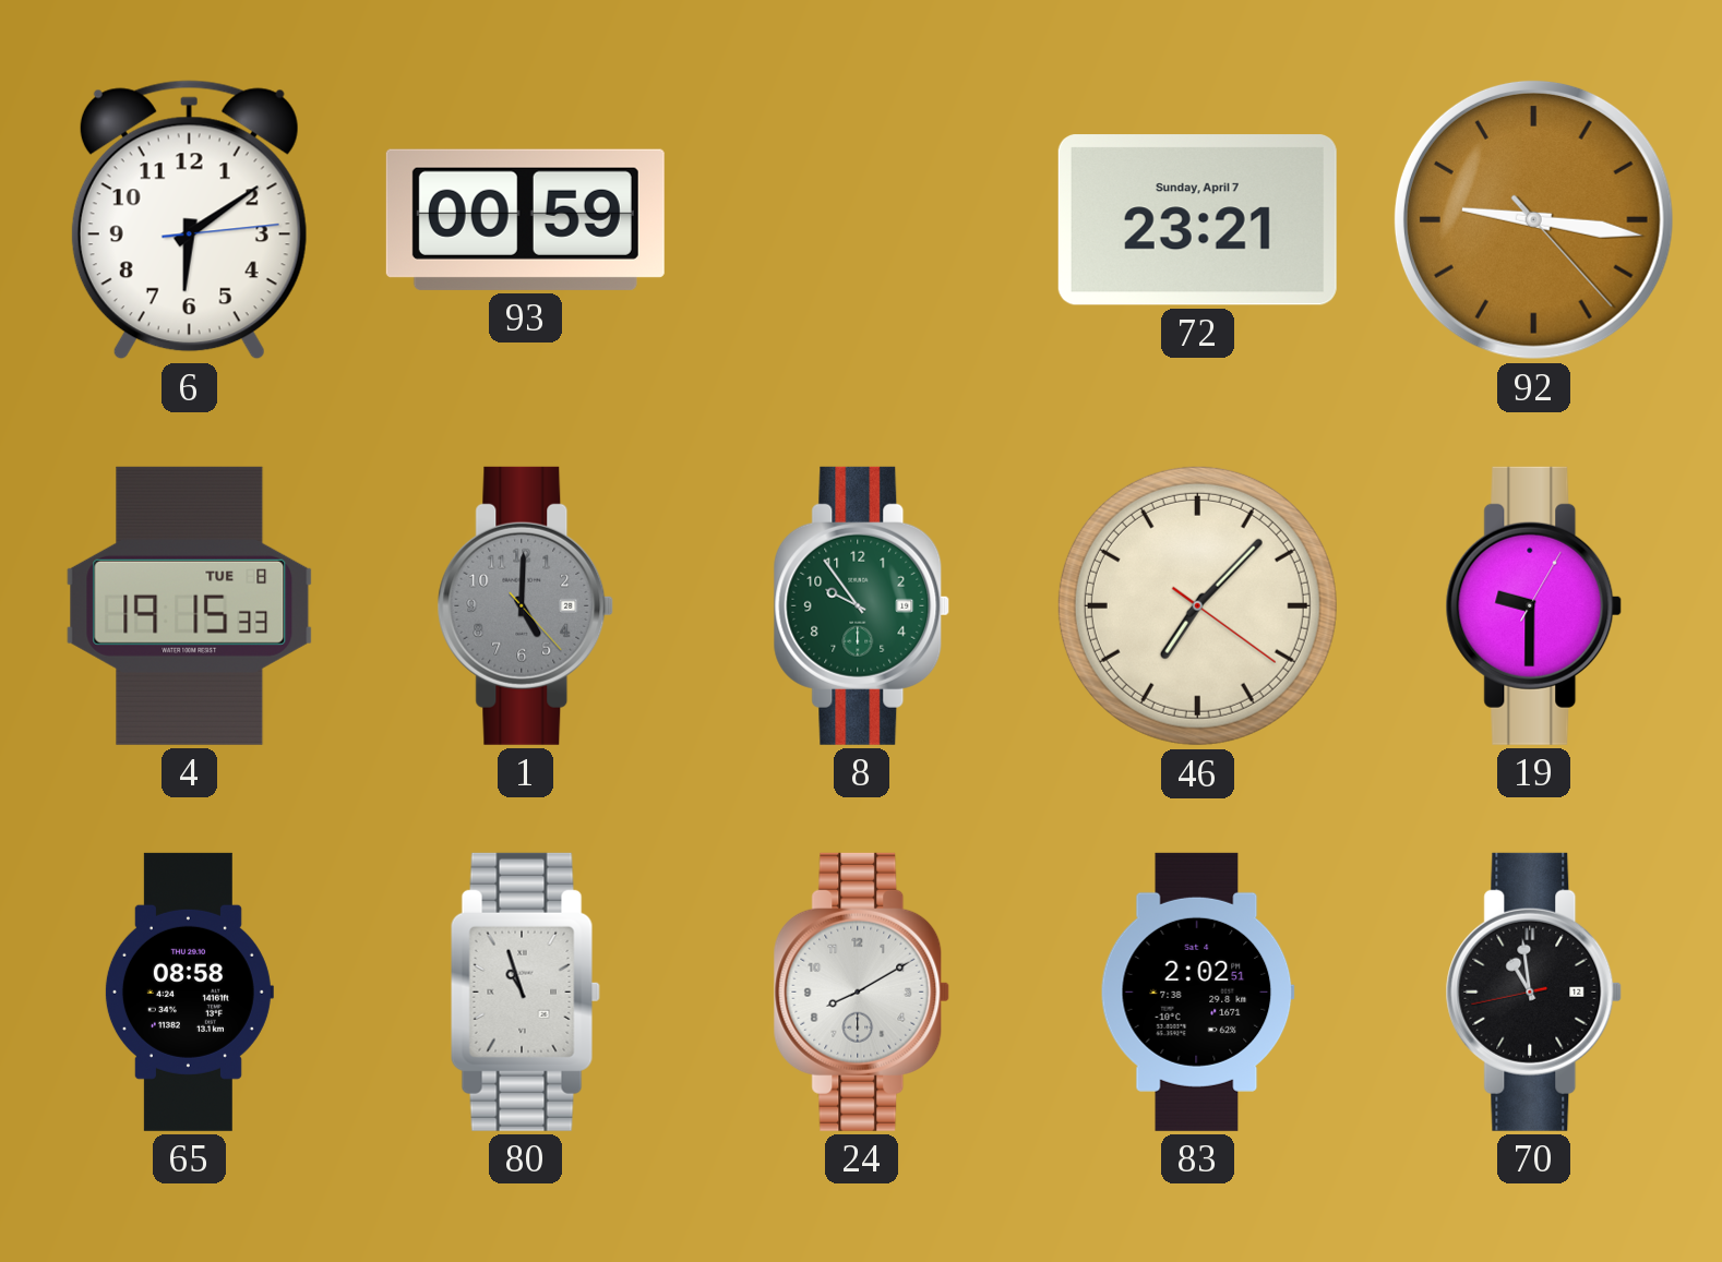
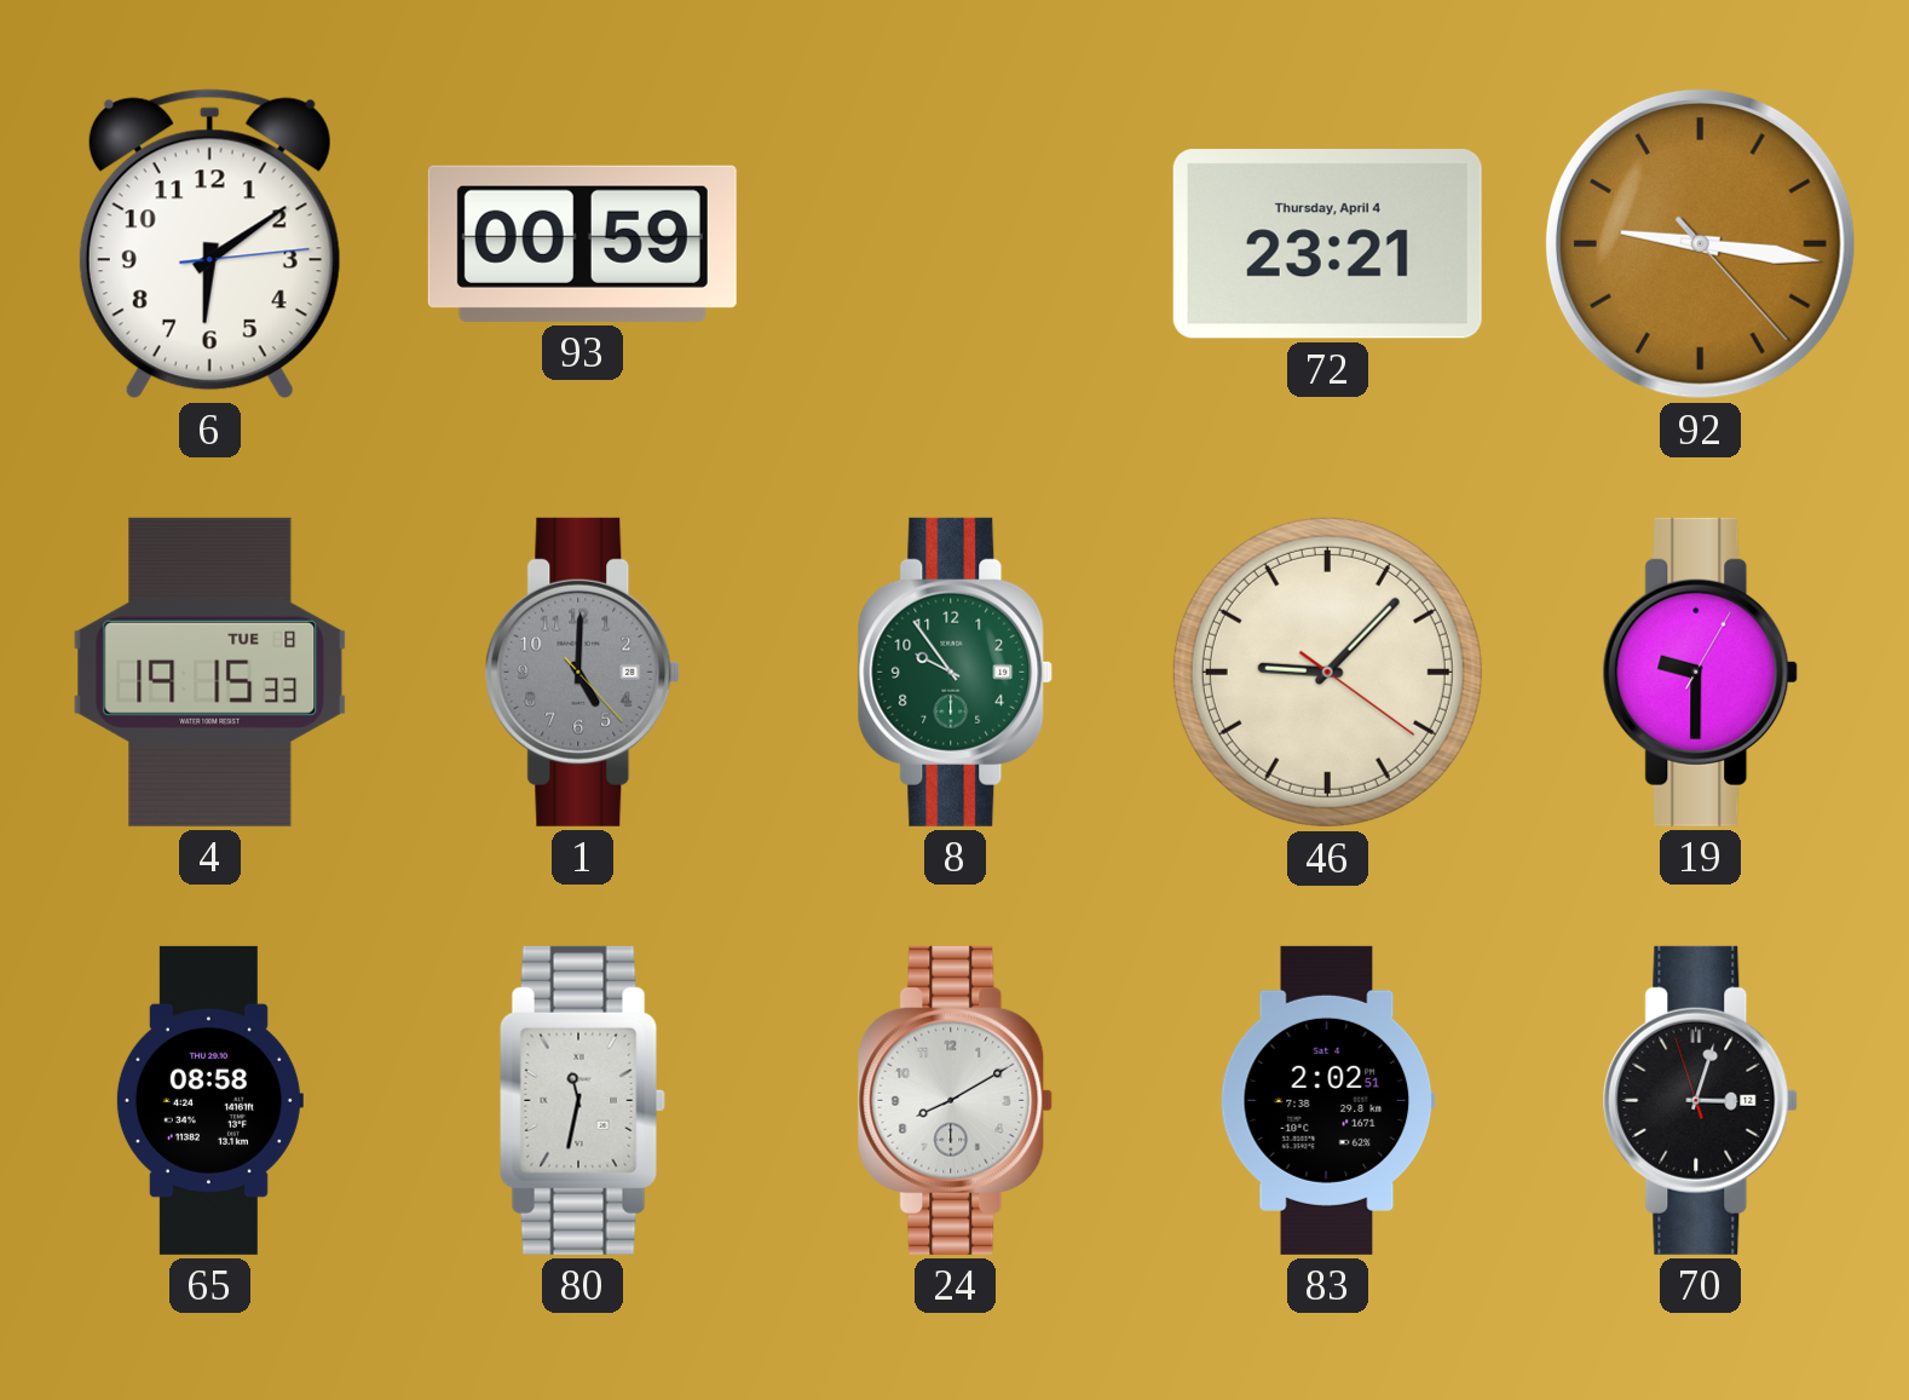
72 date: Sunday, April 7 -> Thursday, April 4 (1327, 244)
46: 7:07 -> 9:07 (1327, 672)
80: 10:57 -> 11:32 (582, 1100)
70: 10:58 -> 3:02 (1701, 1100)
